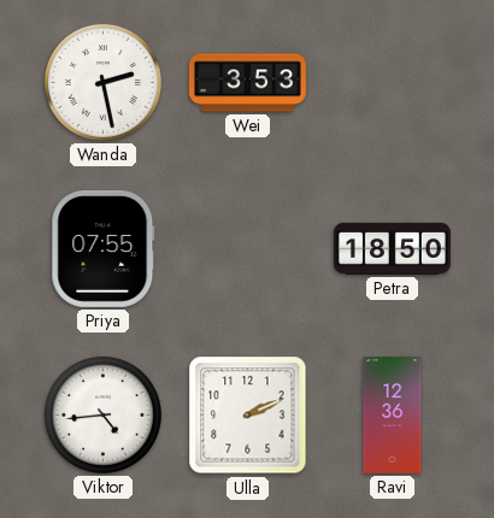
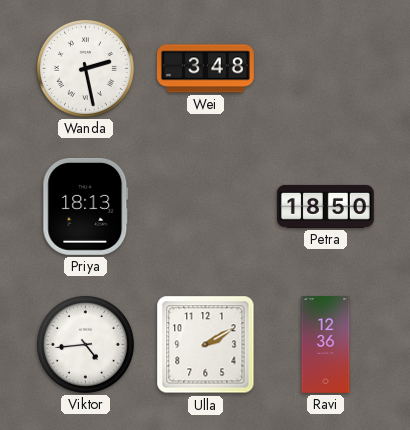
Wei: 3:53 -> 3:48 (205, 69)
Priya: 07:55 -> 18:13 (86, 206)
Ulla: 2:11 -> 2:10 (206, 345)
